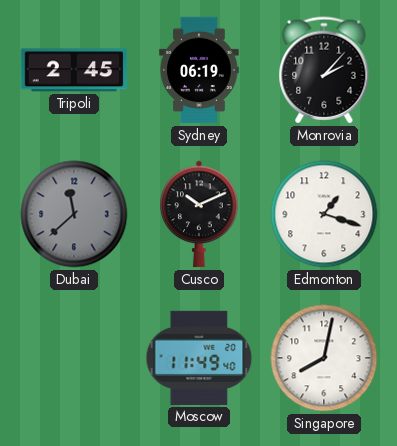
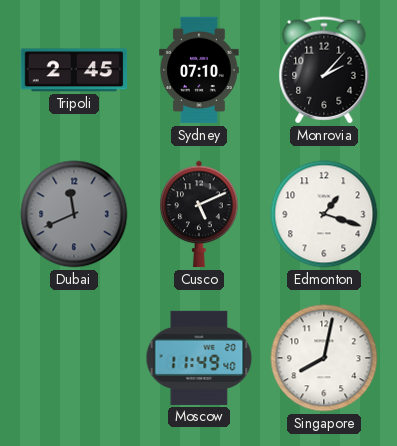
Sydney: 06:19 -> 07:10 (199, 70)
Dubai: 11:38 -> 11:41 (74, 214)
Cusco: 10:11 -> 5:11 (199, 214)
